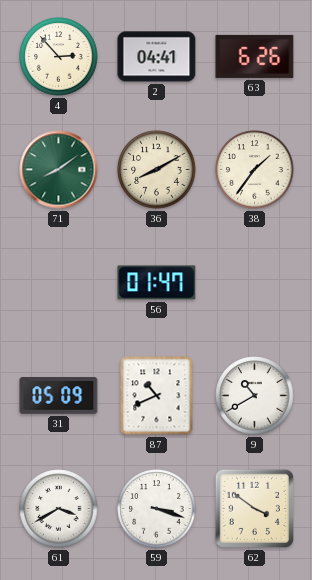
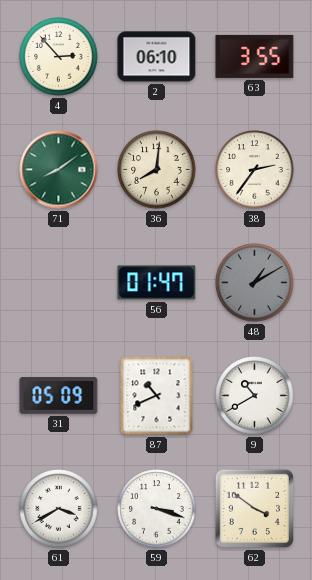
2: 04:41 -> 06:10 (157, 57)
63: 6:26 -> 3:55 (255, 56)
36: 8:10 -> 8:01 (157, 170)
38: 1:36 -> 2:36 (255, 170)
48: none -> 1:10 (255, 283)
